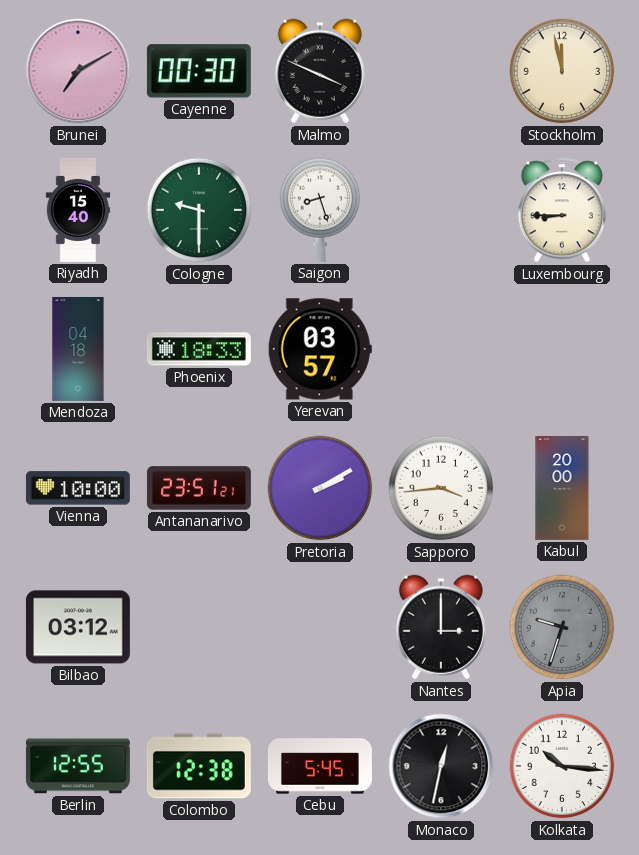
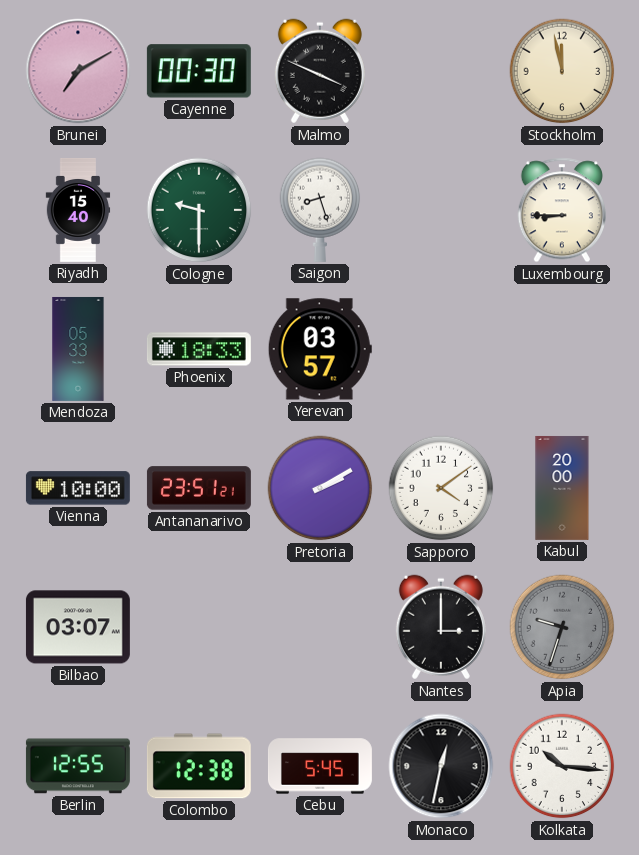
Mendoza: 04:18 -> 05:33 (78, 349)
Sapporo: 3:44 -> 4:09 (441, 488)
Bilbao: 03:12 -> 03:07 (78, 627)
